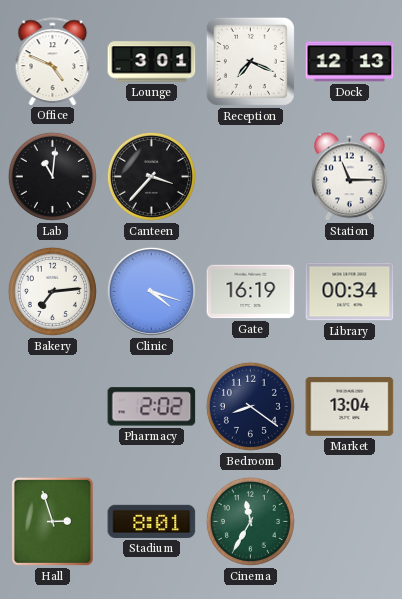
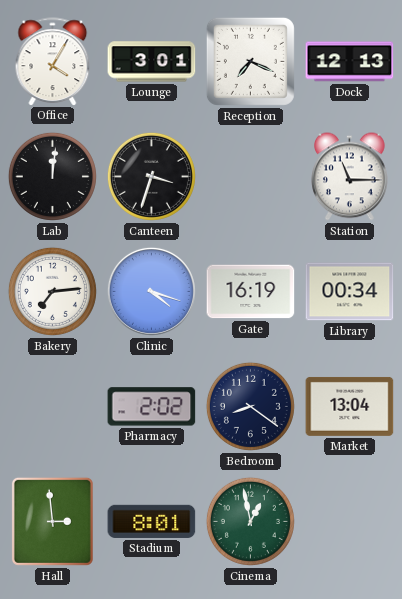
Office: 4:49 -> 4:05 (53, 61)
Lab: 11:01 -> 12:01 (52, 176)
Canteen: 3:37 -> 3:33 (151, 176)
Hall: 2:57 -> 2:59 (52, 521)
Cinema: 11:35 -> 12:58 (250, 521)
